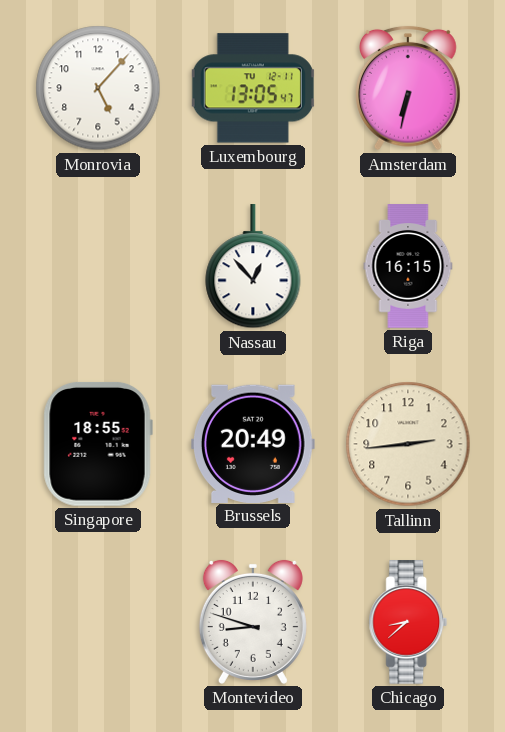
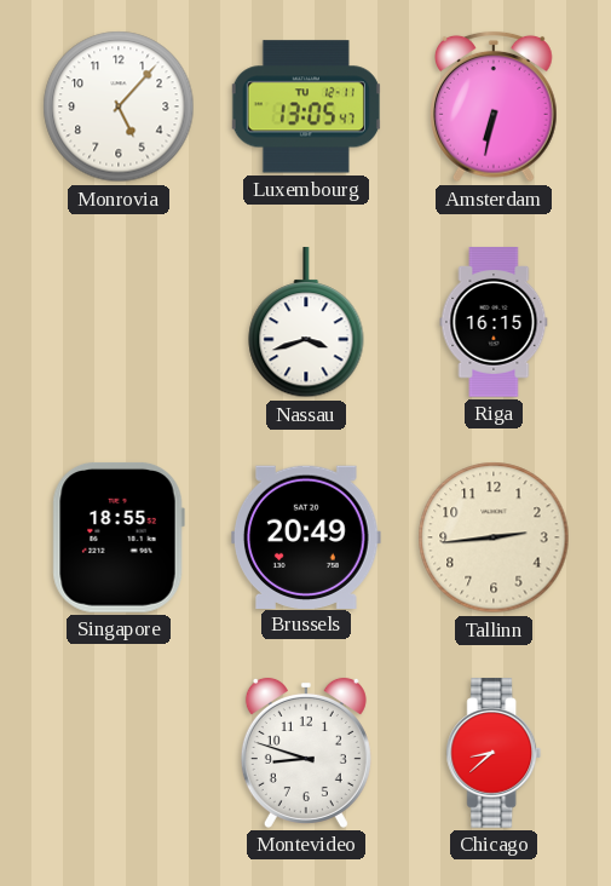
Nassau: 12:53 -> 3:42 (306, 323)
